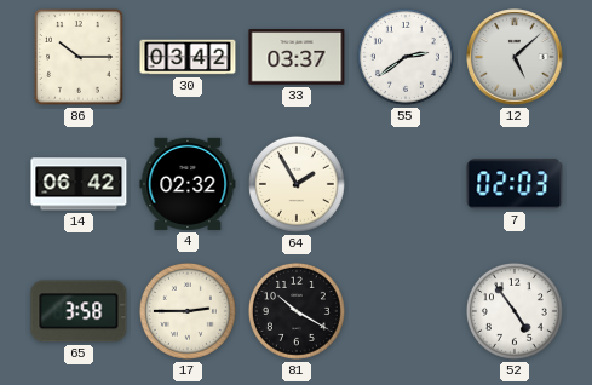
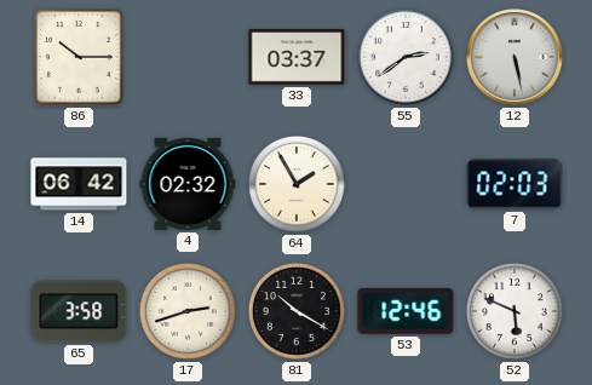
30: 03:42 -> none (188, 57)
12: 5:08 -> 5:28 (515, 57)
17: 2:45 -> 2:42 (188, 311)
53: none -> 12:46 (406, 311)
52: 4:54 -> 5:49 (515, 311)
